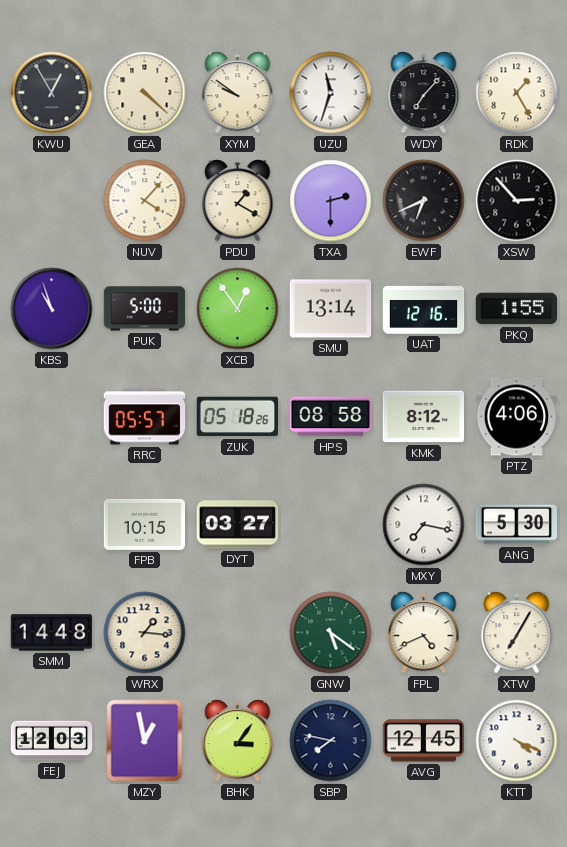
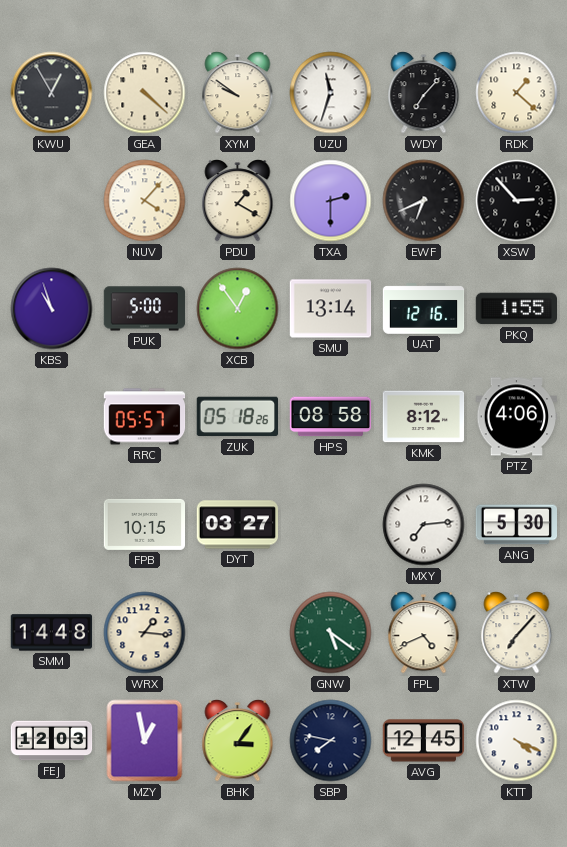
RDK: 1:25 -> 1:22 (517, 93)
MXY: 7:17 -> 7:14 (424, 525)
XTW: 7:05 -> 7:07 (517, 633)
